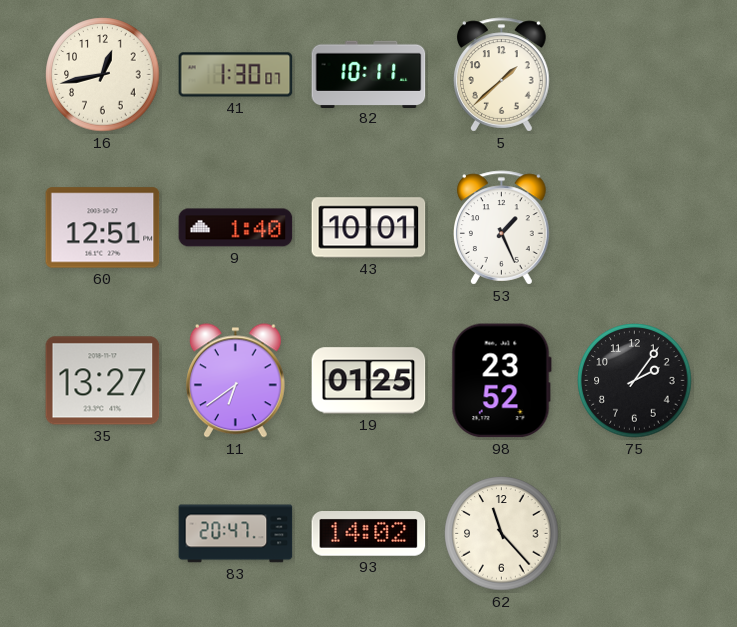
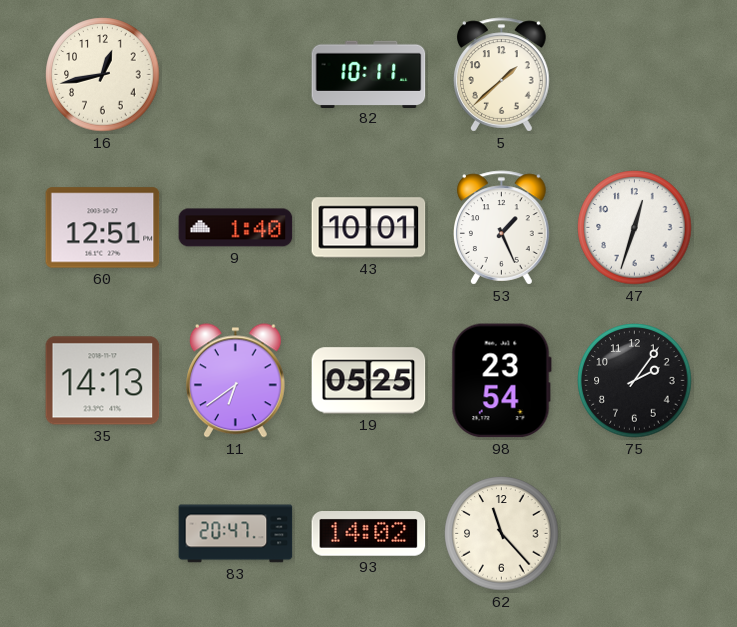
41: 1:30 -> none (236, 75)
47: none -> 12:33 (635, 228)
35: 13:27 -> 14:13 (103, 381)
19: 01:25 -> 05:25 (369, 381)
98: 23:52 -> 23:54 (501, 381)
